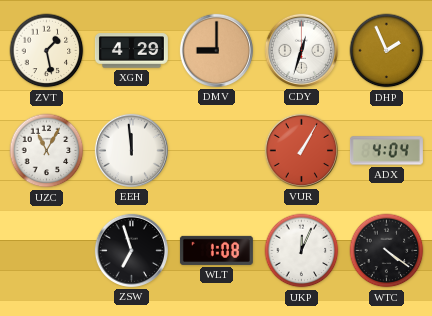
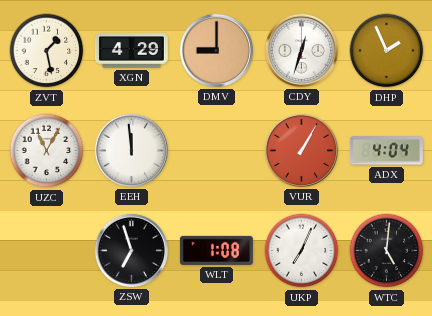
UKP: 12:04 -> 7:04 (302, 251)
WTC: 4:21 -> 5:01 (387, 251)
